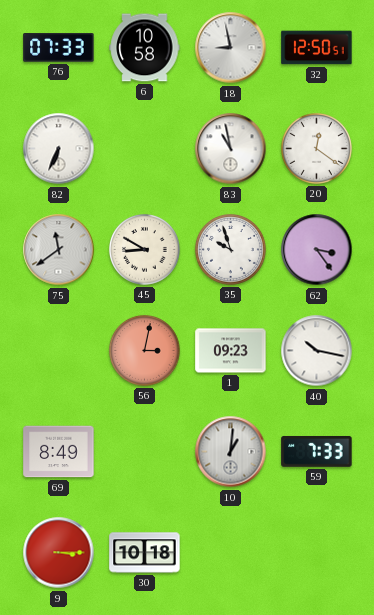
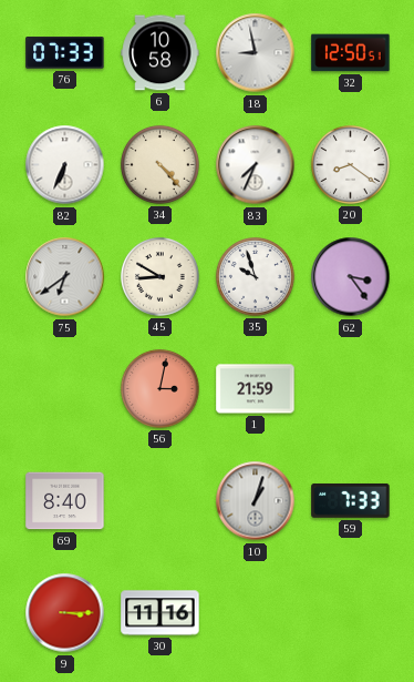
34: none -> 4:23 (159, 164)
83: 10:58 -> 7:34 (256, 165)
20: 12:21 -> 8:21 (350, 164)
75: 11:39 -> 6:39 (65, 277)
1: 09:23 -> 21:59 (256, 389)
40: 10:17 -> none (317, 351)
69: 8:49 -> 8:40 (65, 501)
10: 1:01 -> 1:03 (256, 501)
30: 10:18 -> 11:16 (161, 613)
